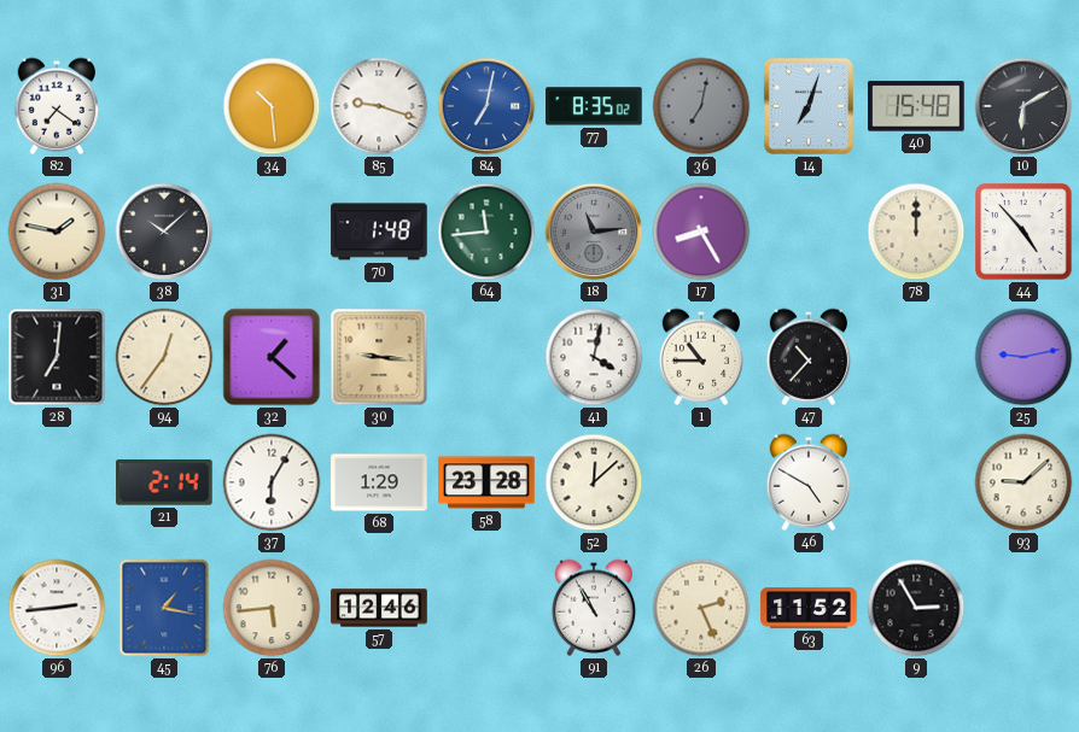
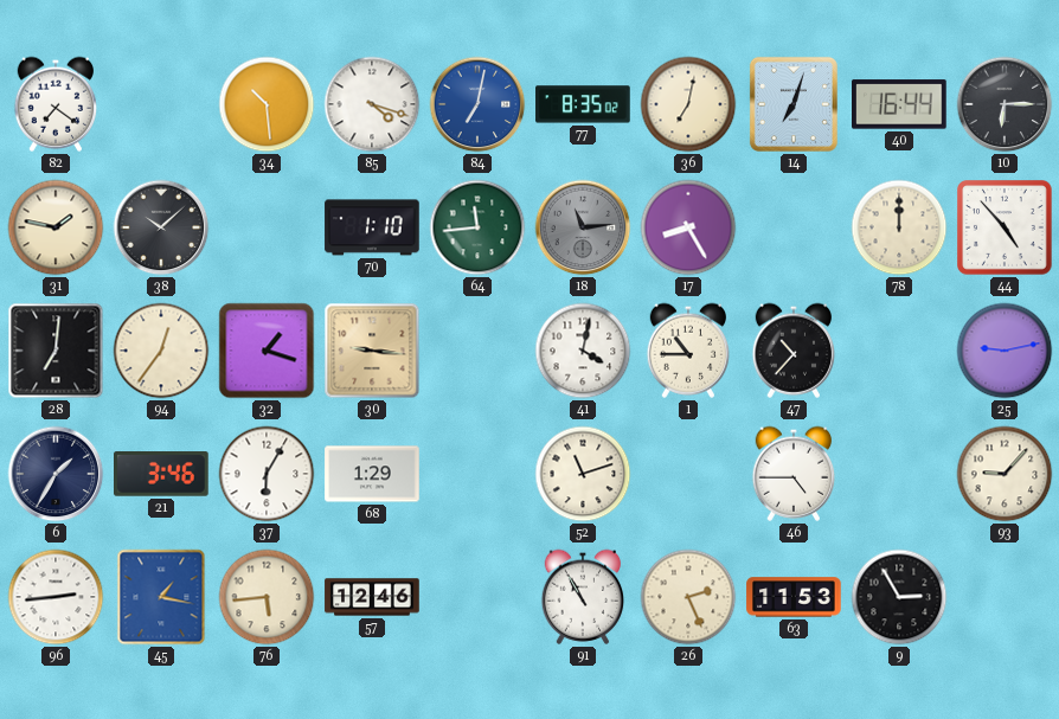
85: 9:18 -> 4:18 (372, 104)
36 dial: grey -> cream (688, 104)
40: 15:48 -> 16:44 (900, 104)
10: 6:10 -> 6:15 (1005, 104)
70: 1:48 -> 1:10 (372, 227)
32: 1:22 -> 1:18 (267, 351)
6: none -> 1:35 (56, 474)
21: 2:14 -> 3:46 (162, 475)
58: 23:28 -> none (486, 482)
52: 12:08 -> 11:12 (583, 474)
46: 4:50 -> 4:45 (794, 474)
93: 9:08 -> 9:07 (1005, 474)
63: 11:52 -> 11:53 (794, 597)
